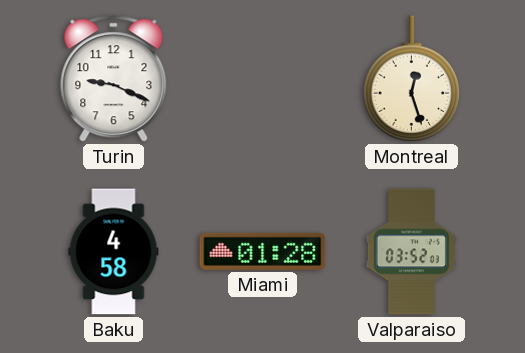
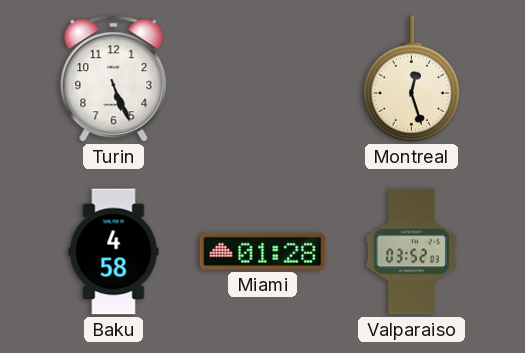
Turin: 9:19 -> 5:26 (114, 79)
